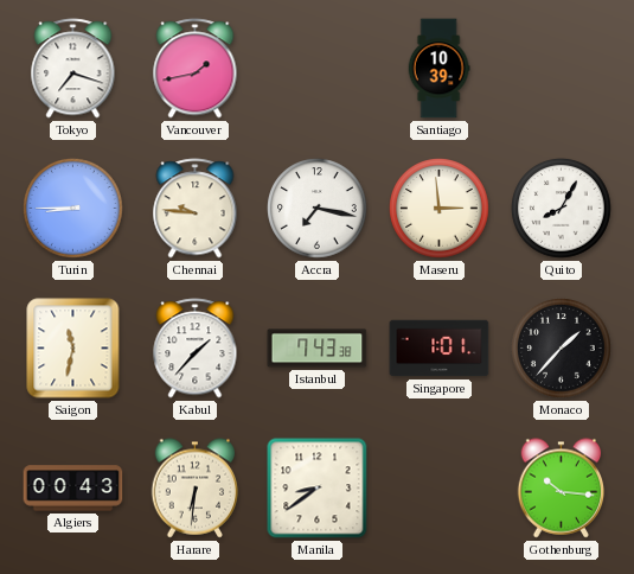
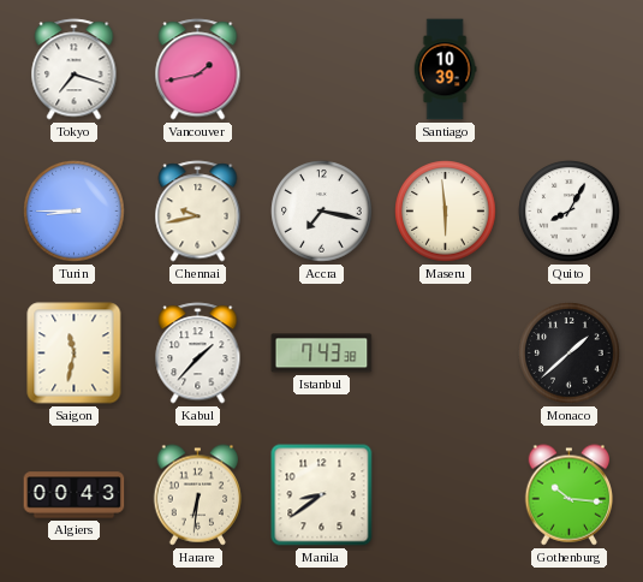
Chennai: 9:46 -> 9:43 (198, 212)
Maseru: 2:59 -> 5:59 (446, 212)
Singapore: 1:01 -> none (440, 349)
Monaco: 1:37 -> 1:38 (570, 354)
